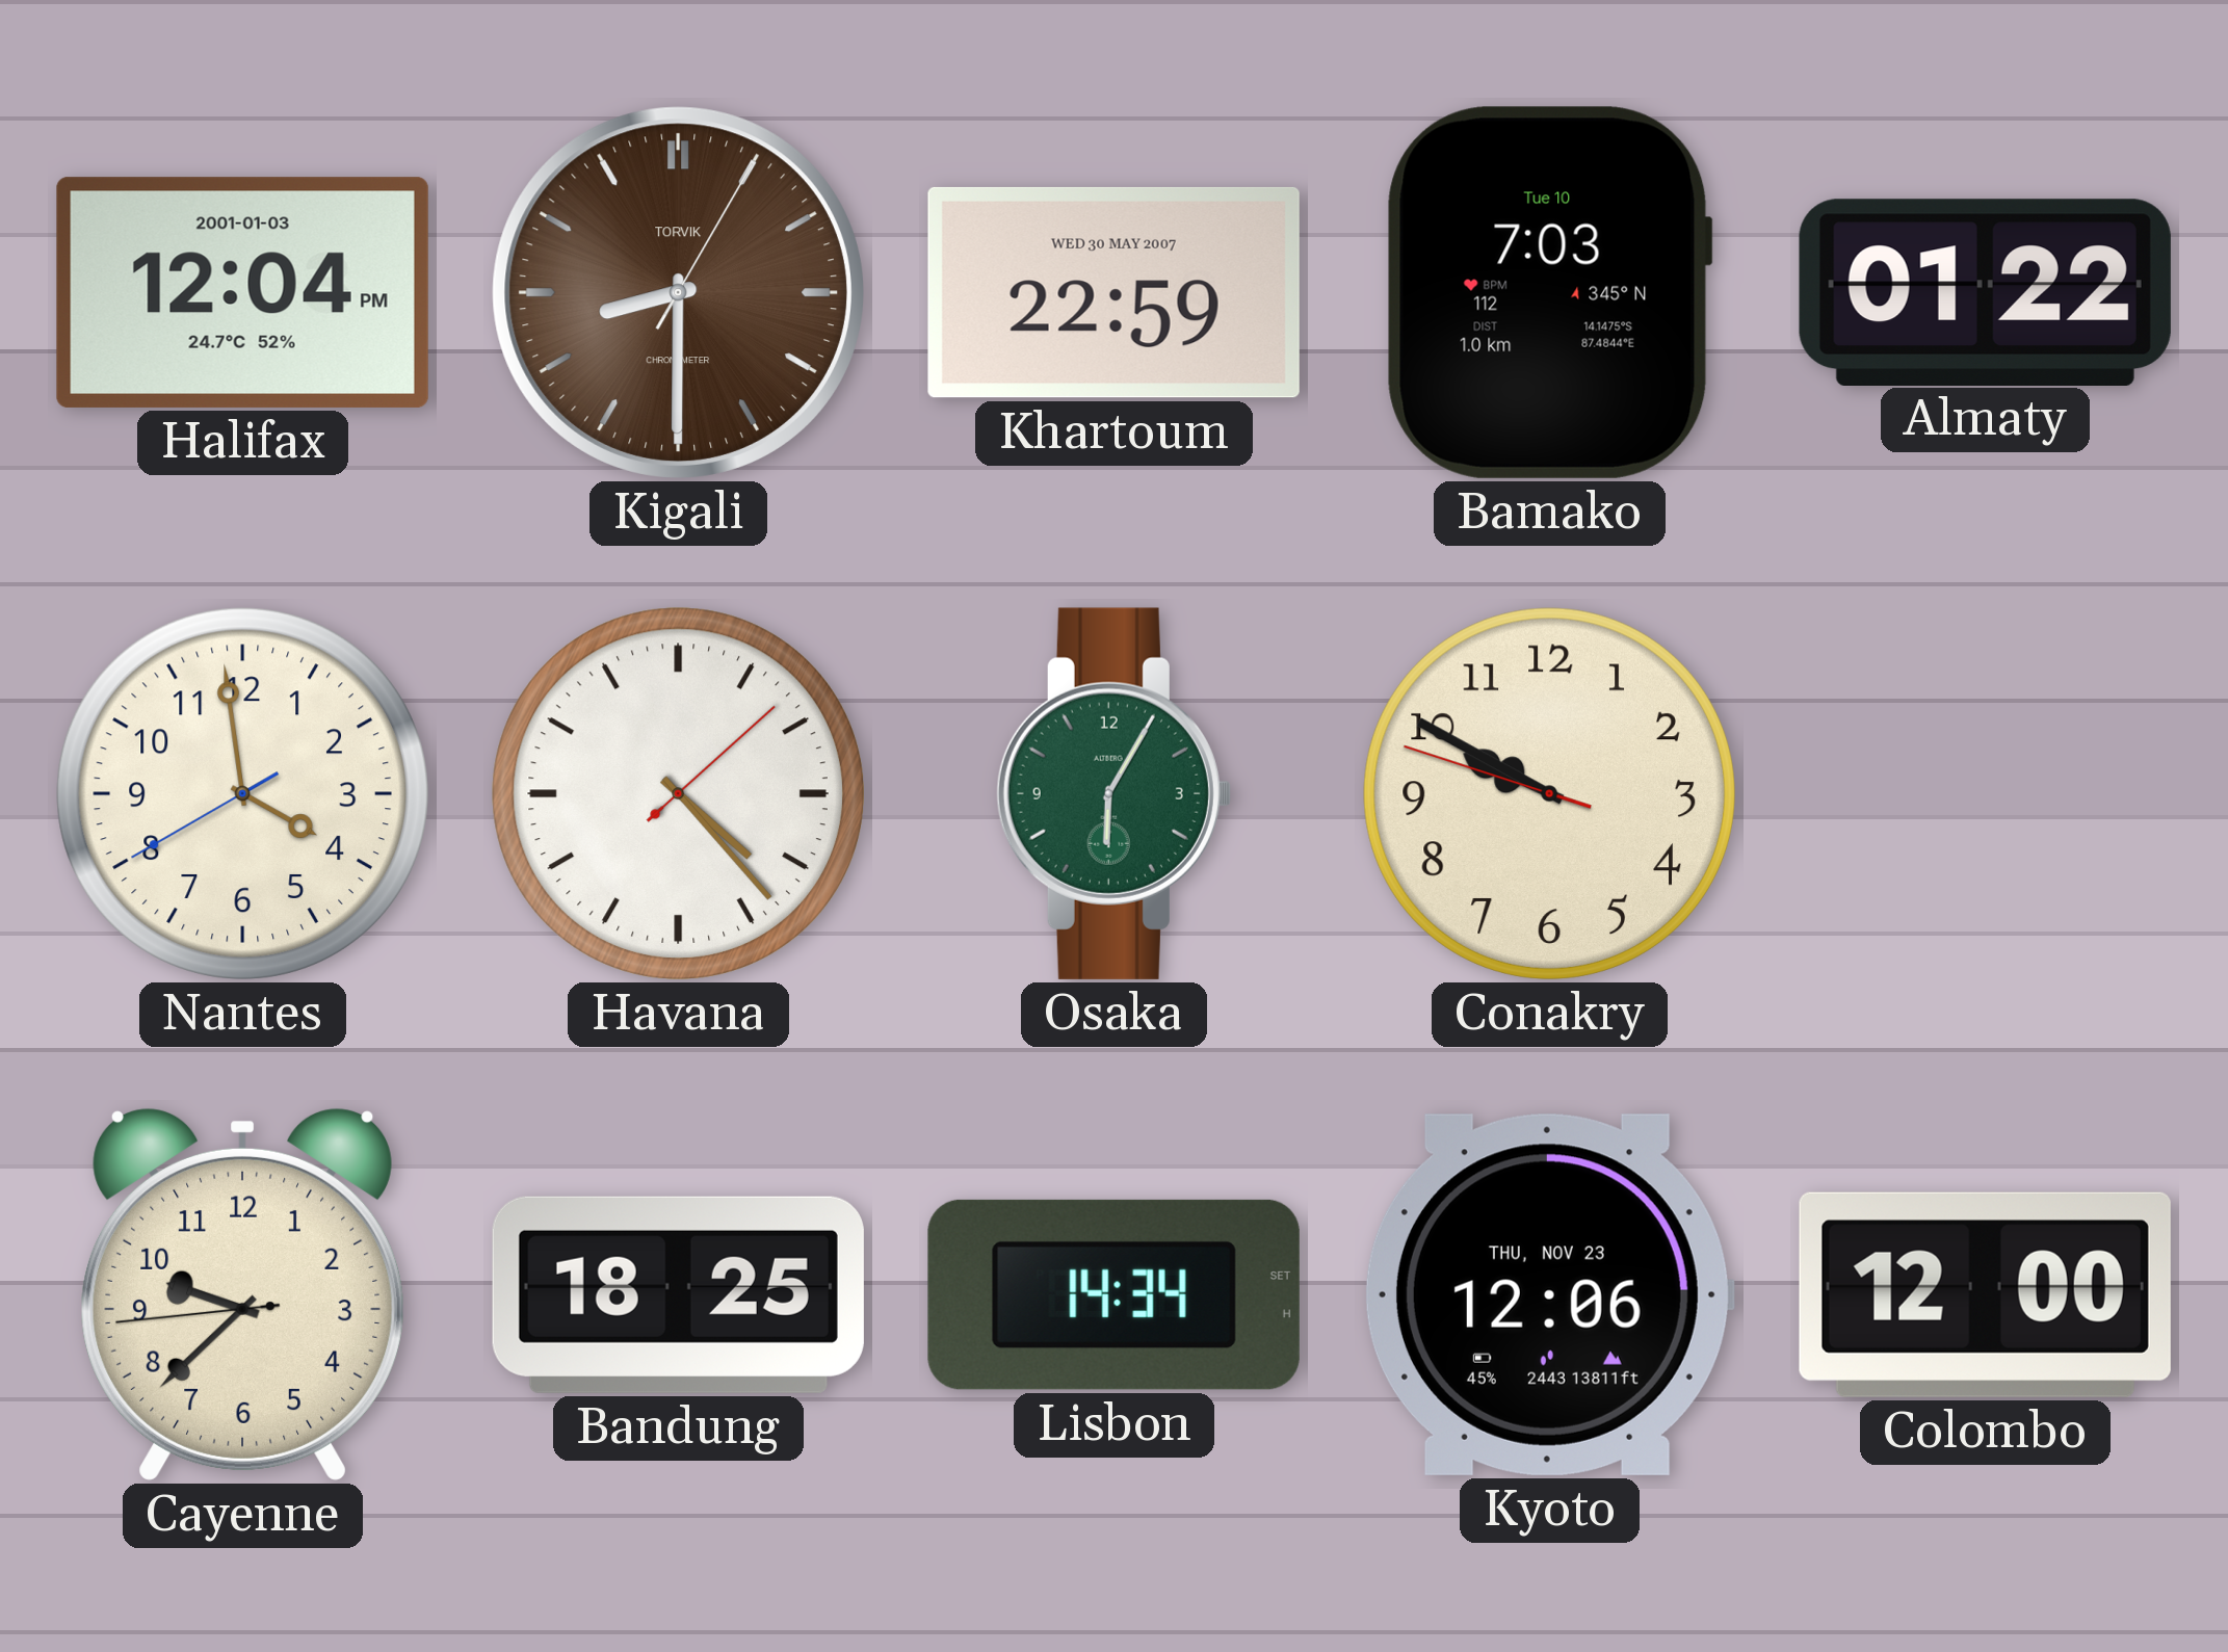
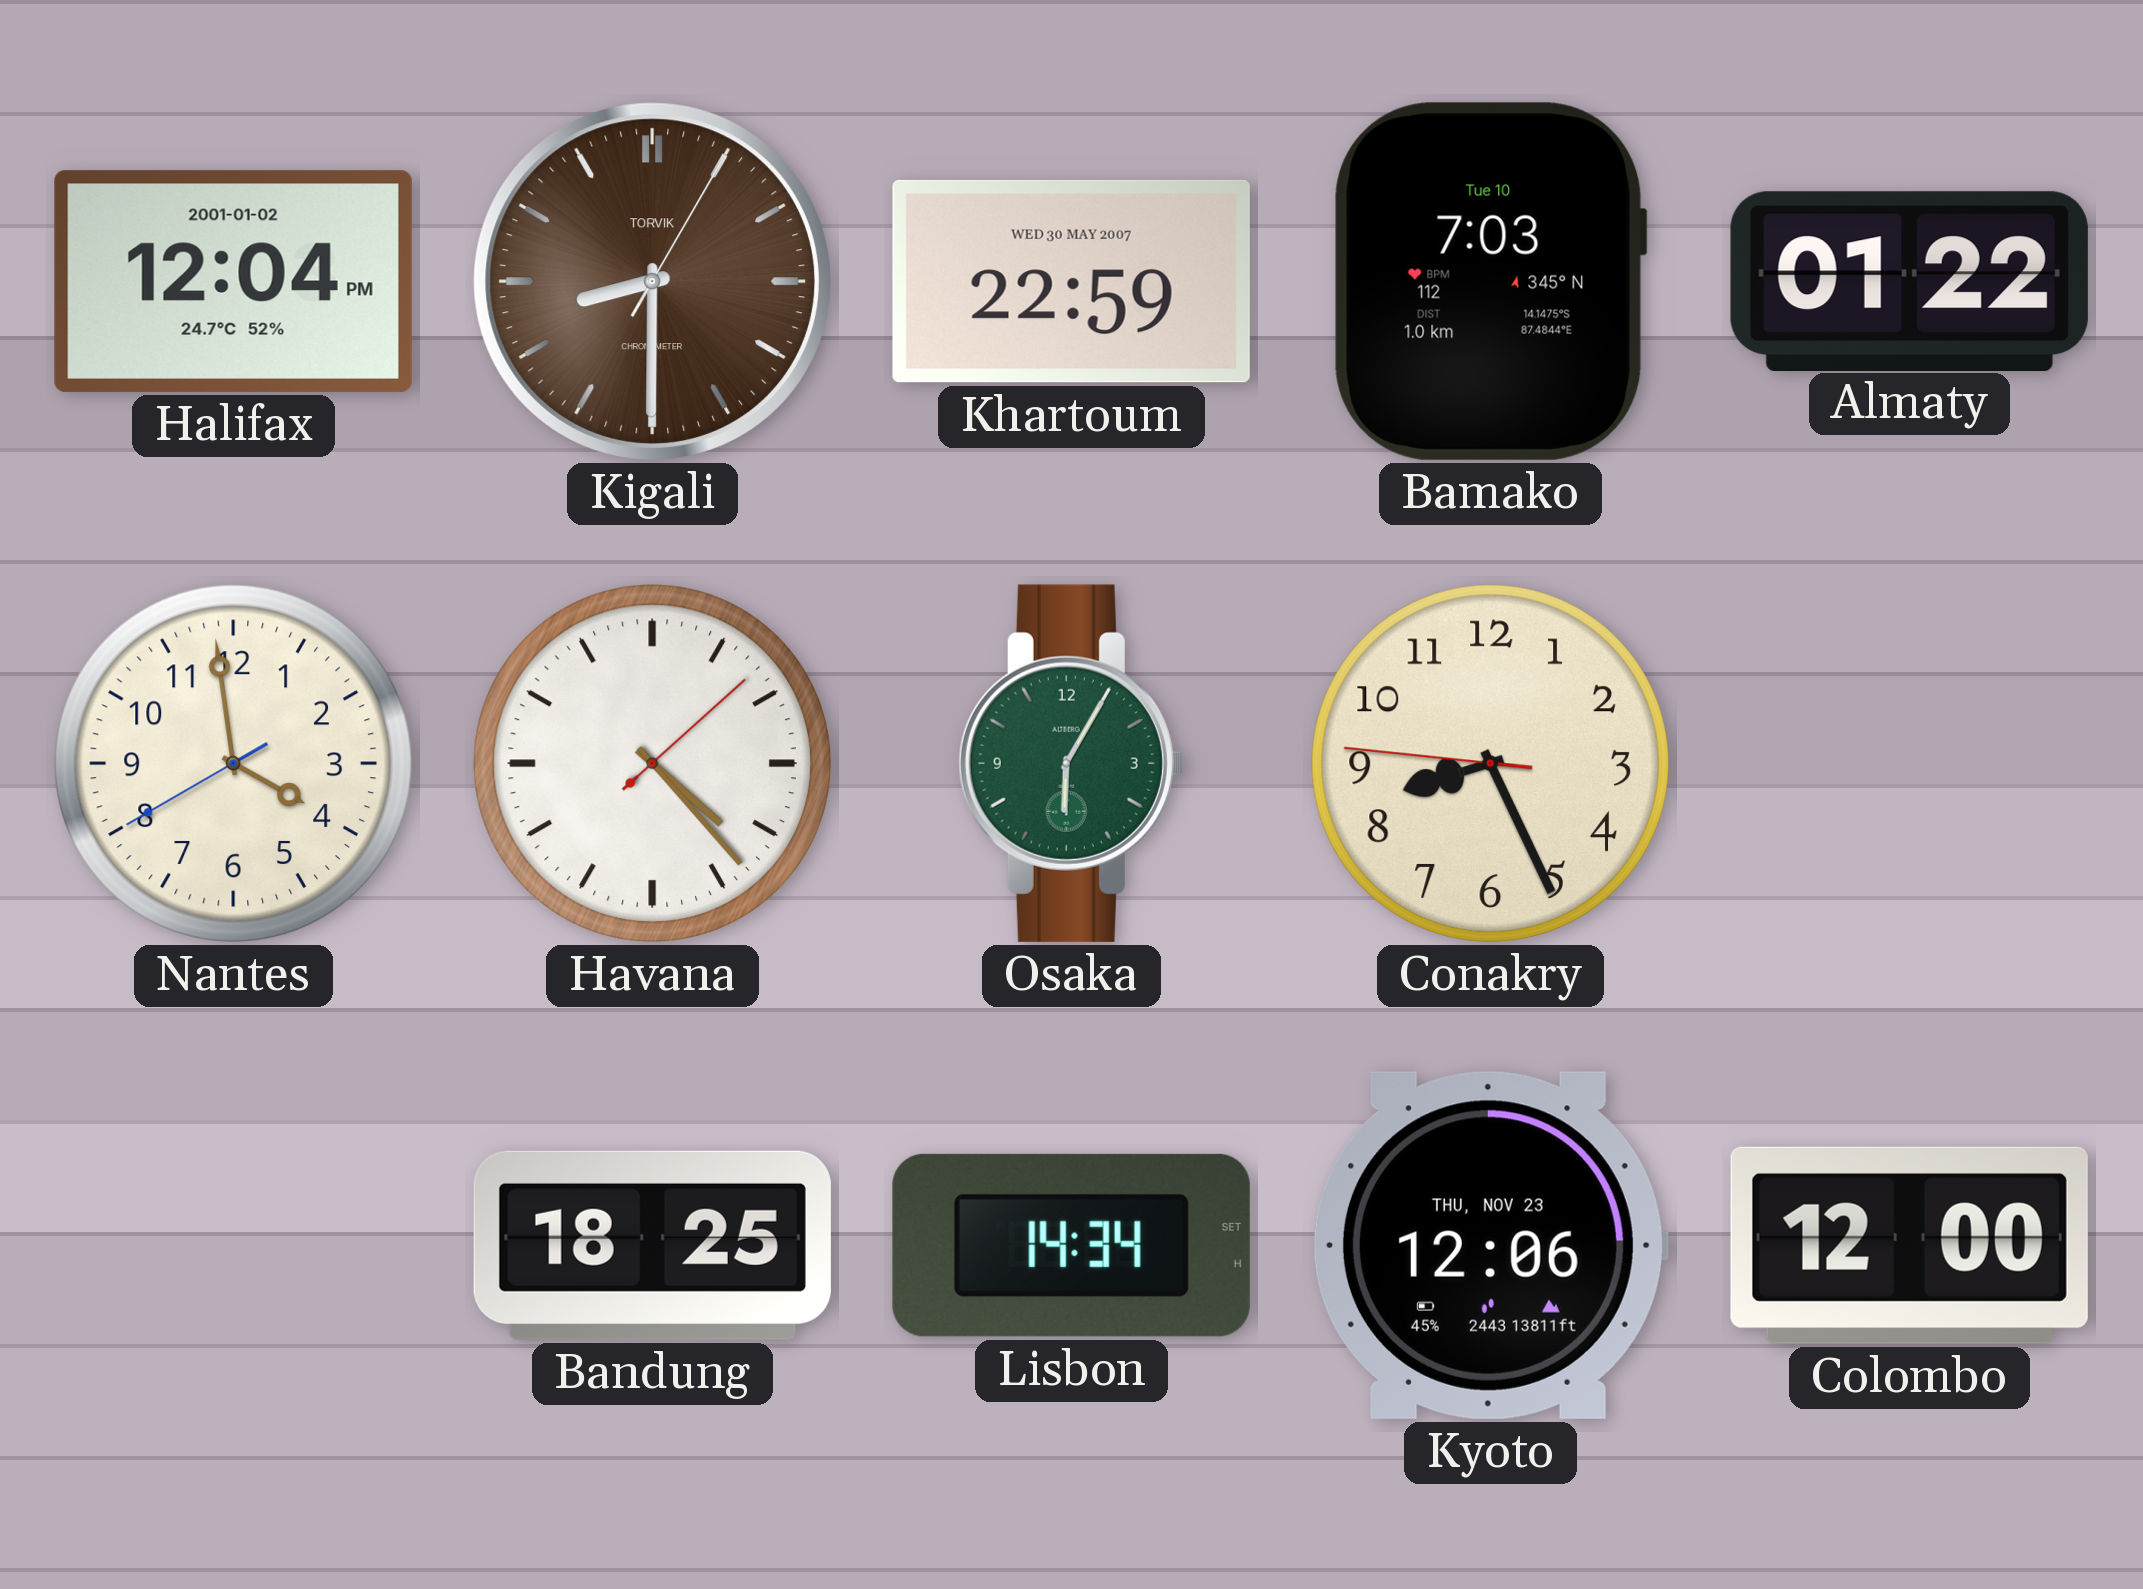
Halifax date: 2001-01-03 -> 2001-01-02 (233, 281)
Conakry: 9:49 -> 8:25 (1490, 763)
Cayenne: 9:37 -> none (242, 1294)
